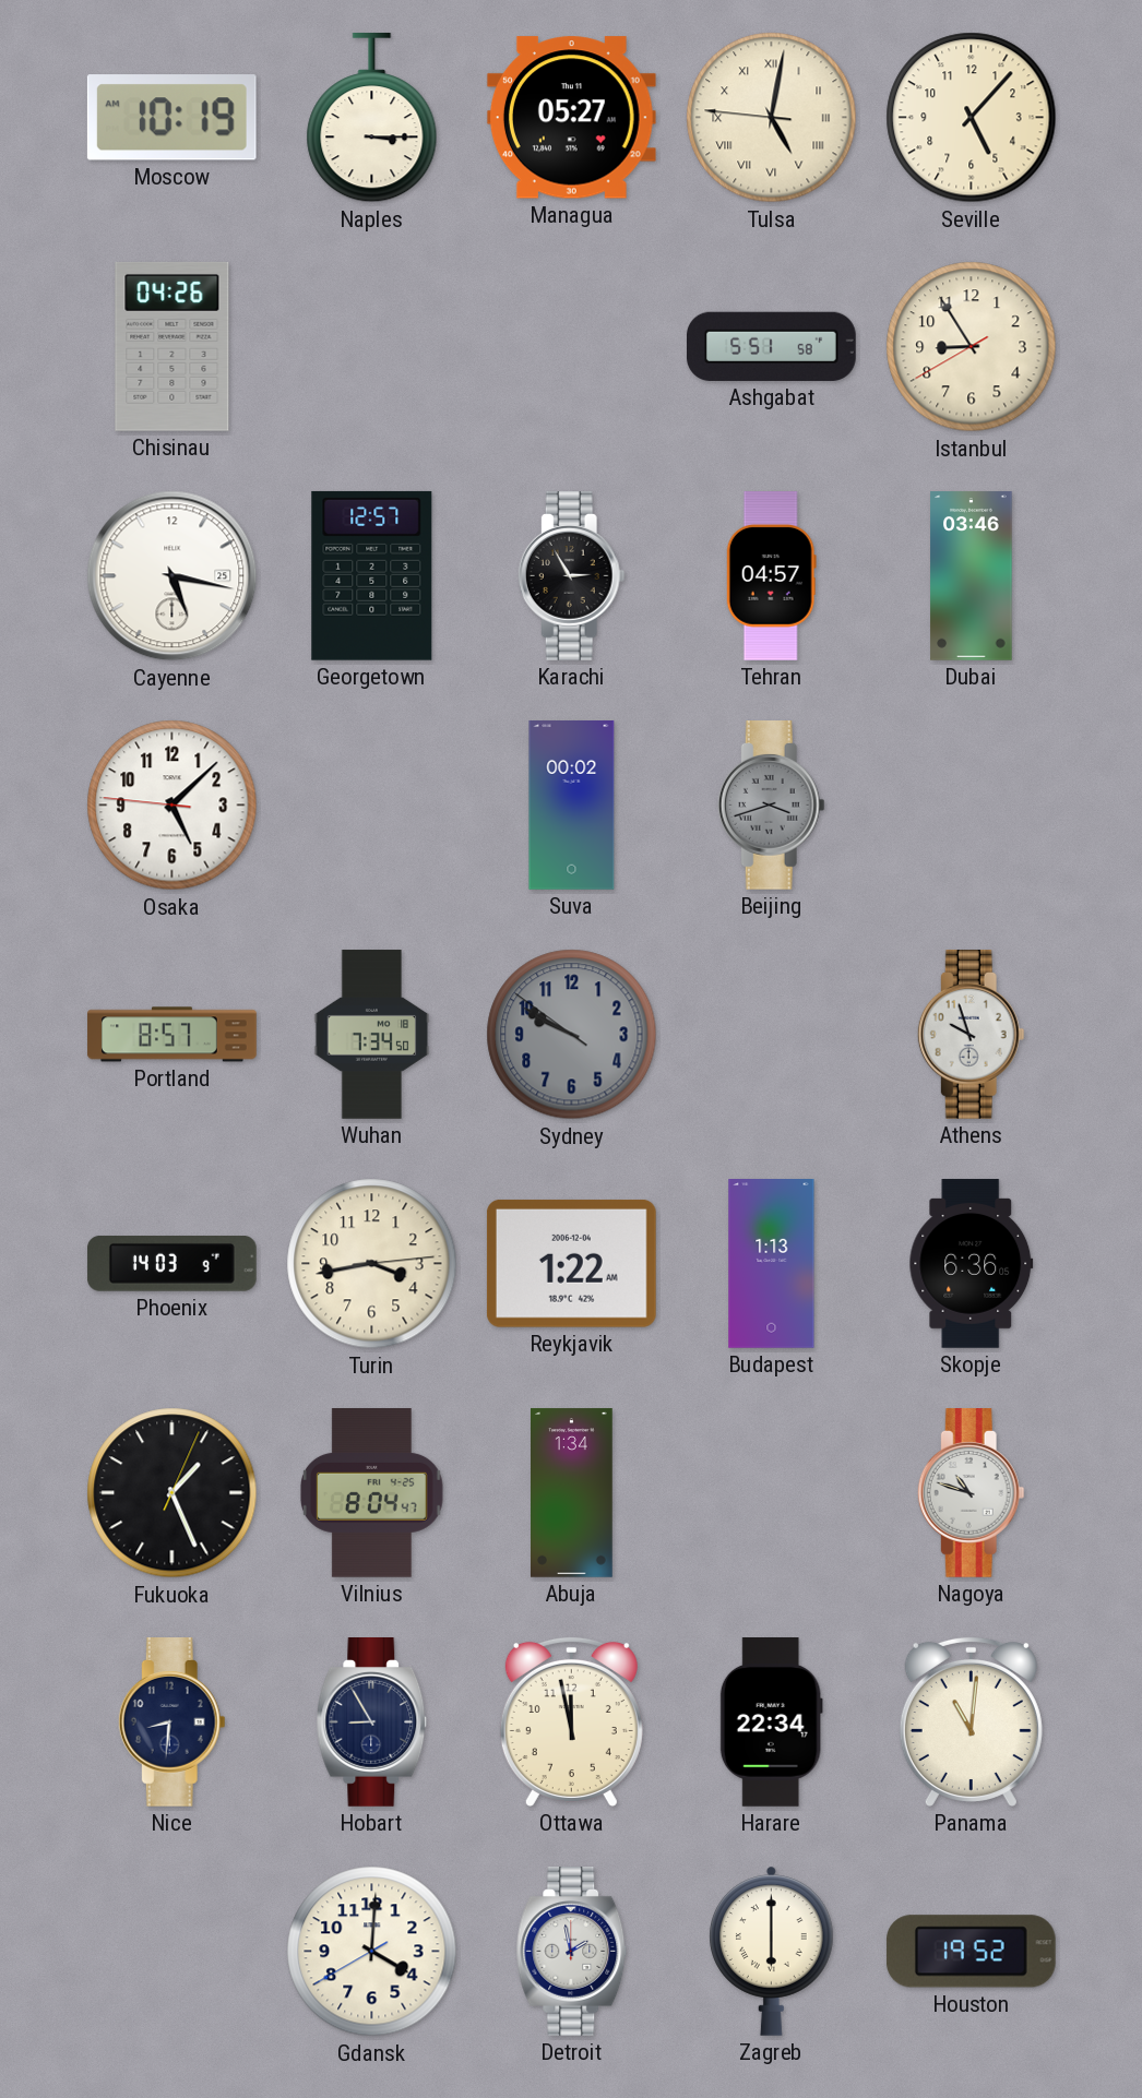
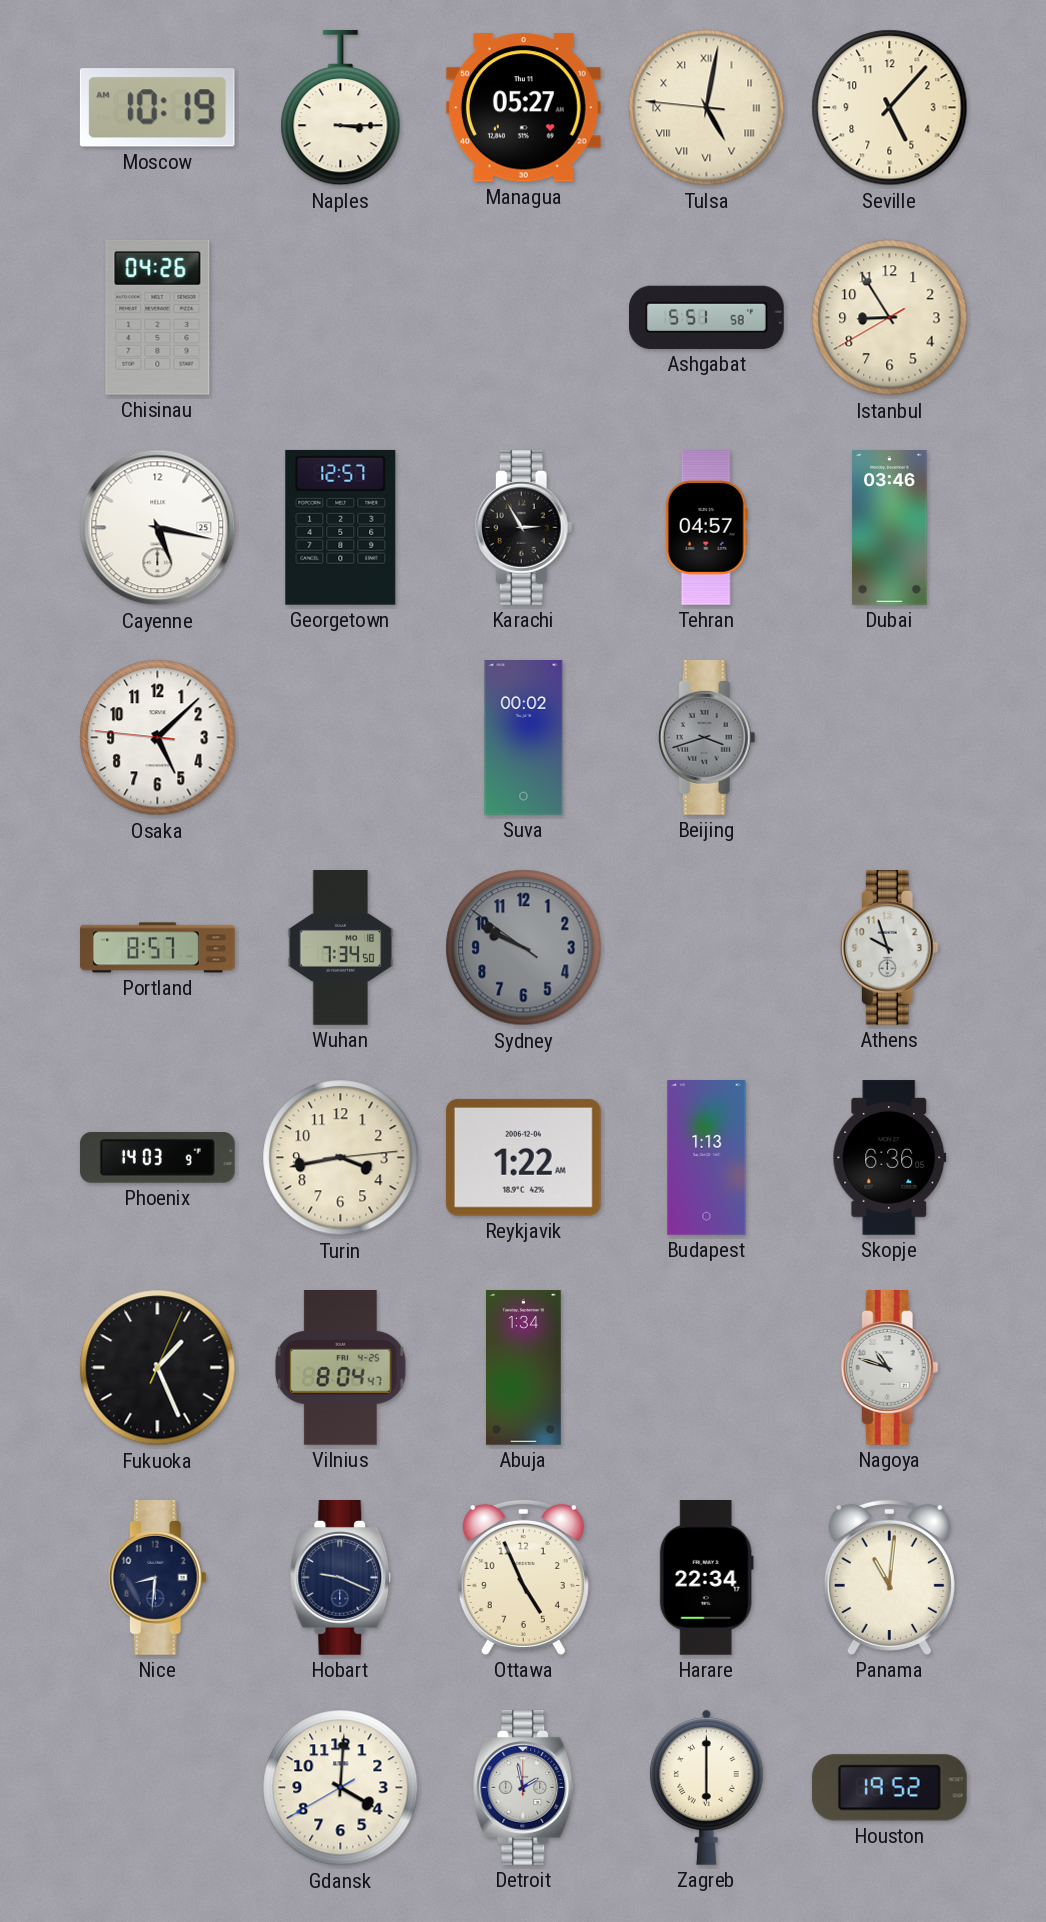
Hobart: 8:55 -> 9:19 (341, 1578)
Ottawa: 11:58 -> 4:56 (523, 1577)
